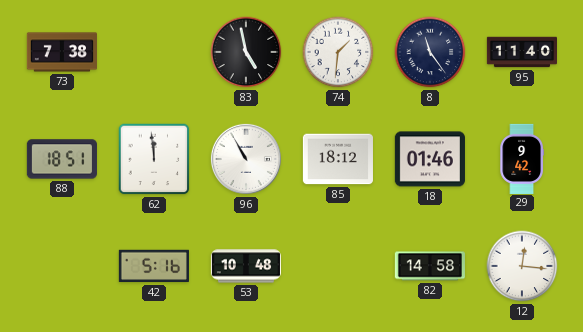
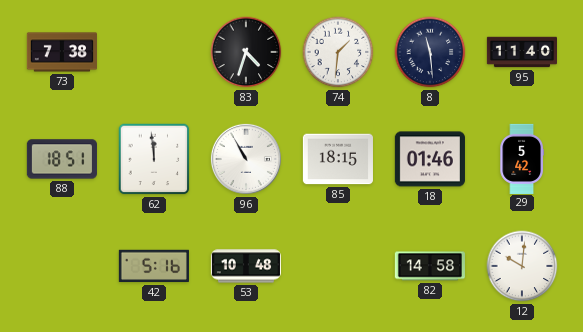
83: 4:58 -> 4:33 (246, 52)
8: 11:24 -> 11:29 (430, 52)
85: 18:12 -> 18:15 (338, 159)
29: 9:42 -> 5:42 (521, 158)
12: 12:16 -> 10:01 (522, 266)
